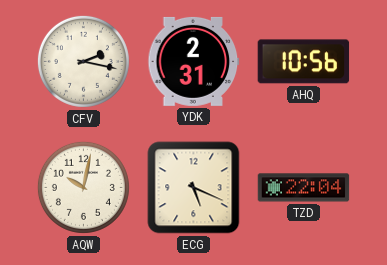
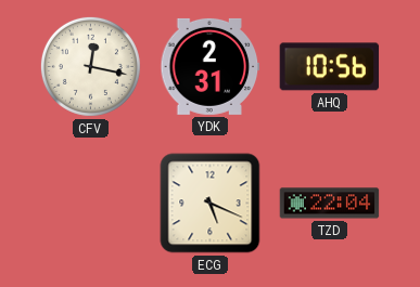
CFV: 2:17 -> 12:17 (90, 66)
AQW: 10:02 -> none (83, 187)
